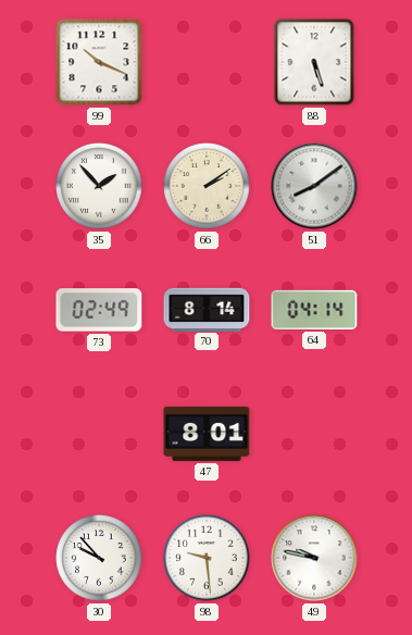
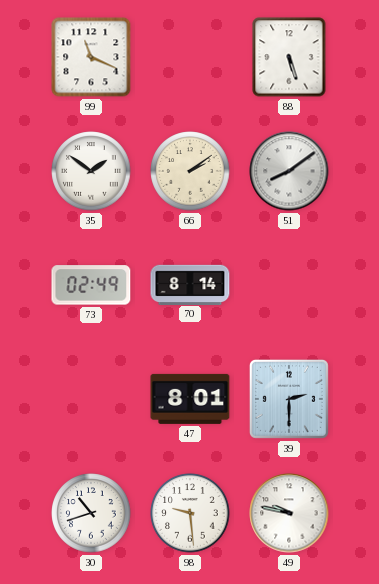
99: 10:19 -> 11:19 (91, 57)
35: 1:53 -> 1:51 (91, 171)
64: 04:14 -> none (314, 310)
39: none -> 2:30 (289, 399)
30: 9:53 -> 10:42 (91, 513)
